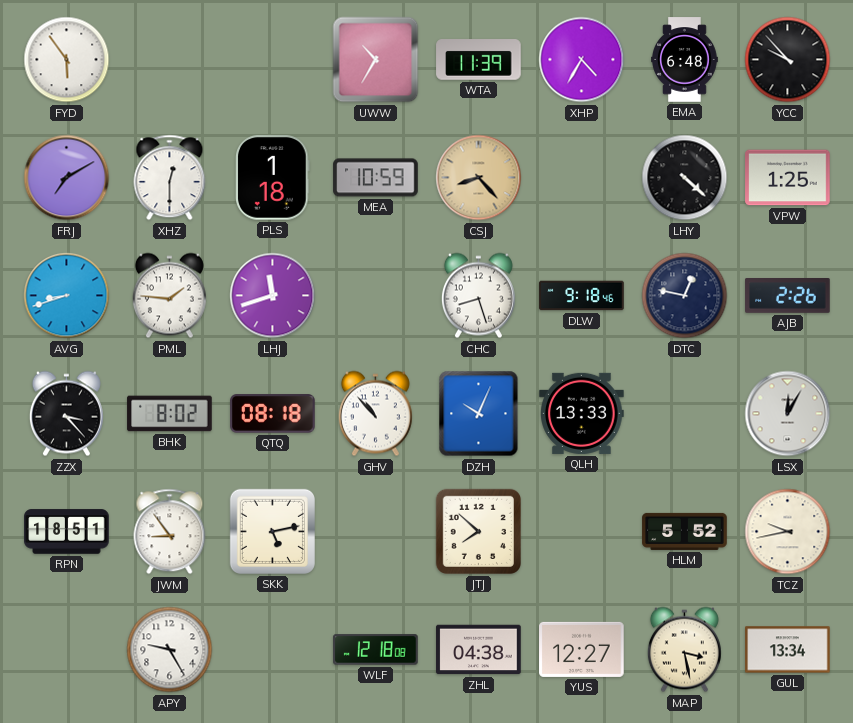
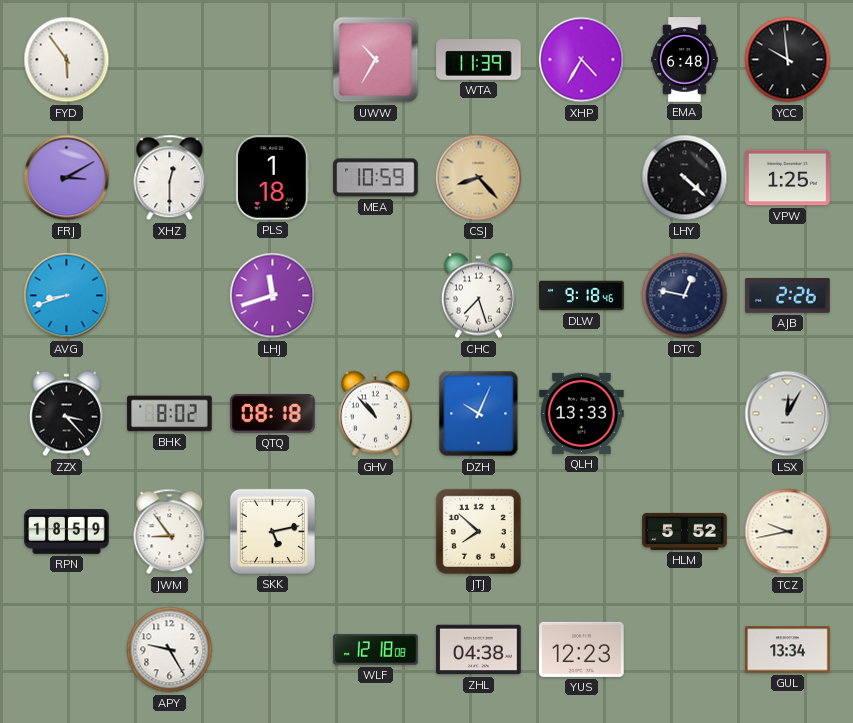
YCC: 9:53 -> 9:59 (788, 60)
FRJ: 7:10 -> 3:10 (67, 178)
PML: 1:46 -> none (169, 296)
CHC: 8:27 -> 7:27 (478, 296)
RPN: 18:51 -> 18:59 (67, 532)
YUS: 12:27 -> 12:23 (582, 649)
MAP: 3:28 -> none (684, 650)
